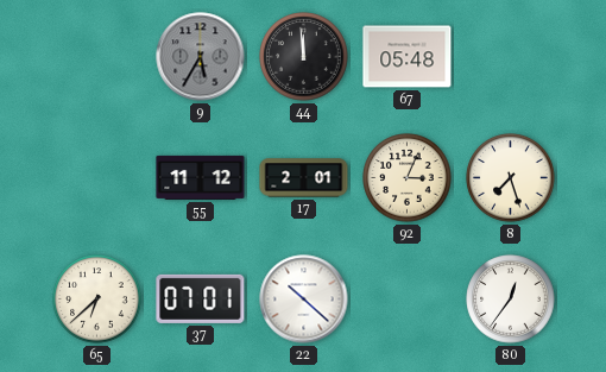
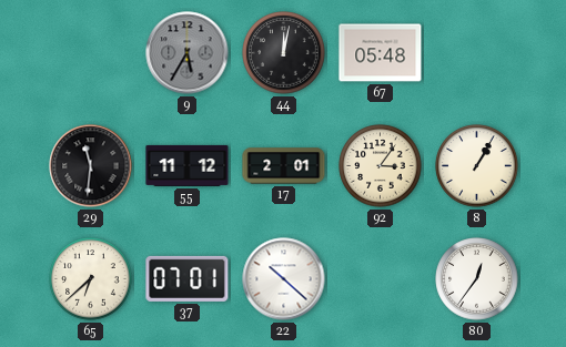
44: 11:59 -> 12:02 (284, 53)
29: none -> 11:31 (91, 166)
92: 3:04 -> 3:06 (381, 166)
8: 7:27 -> 1:05 (477, 166)
